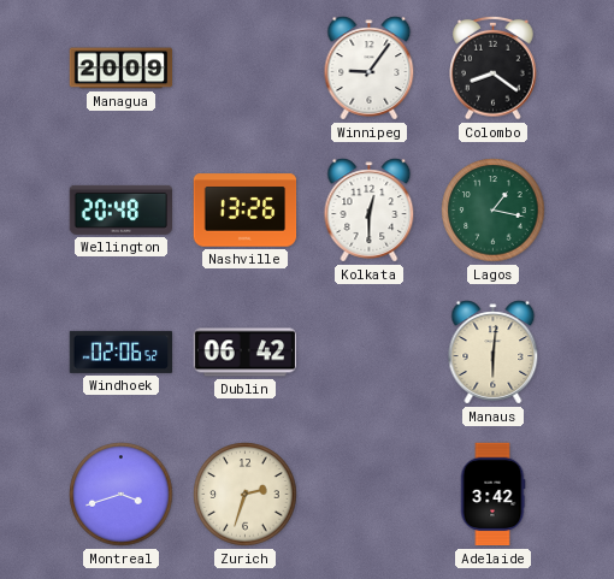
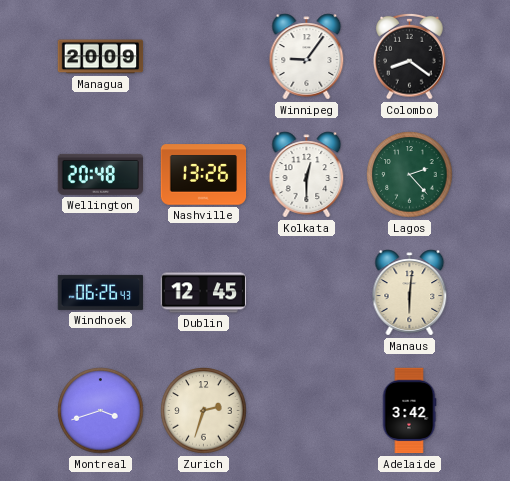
Lagos: 1:17 -> 2:23 (410, 175)
Windhoek: 02:06 -> 06:26 (101, 292)
Dublin: 06:42 -> 12:45 (204, 293)
